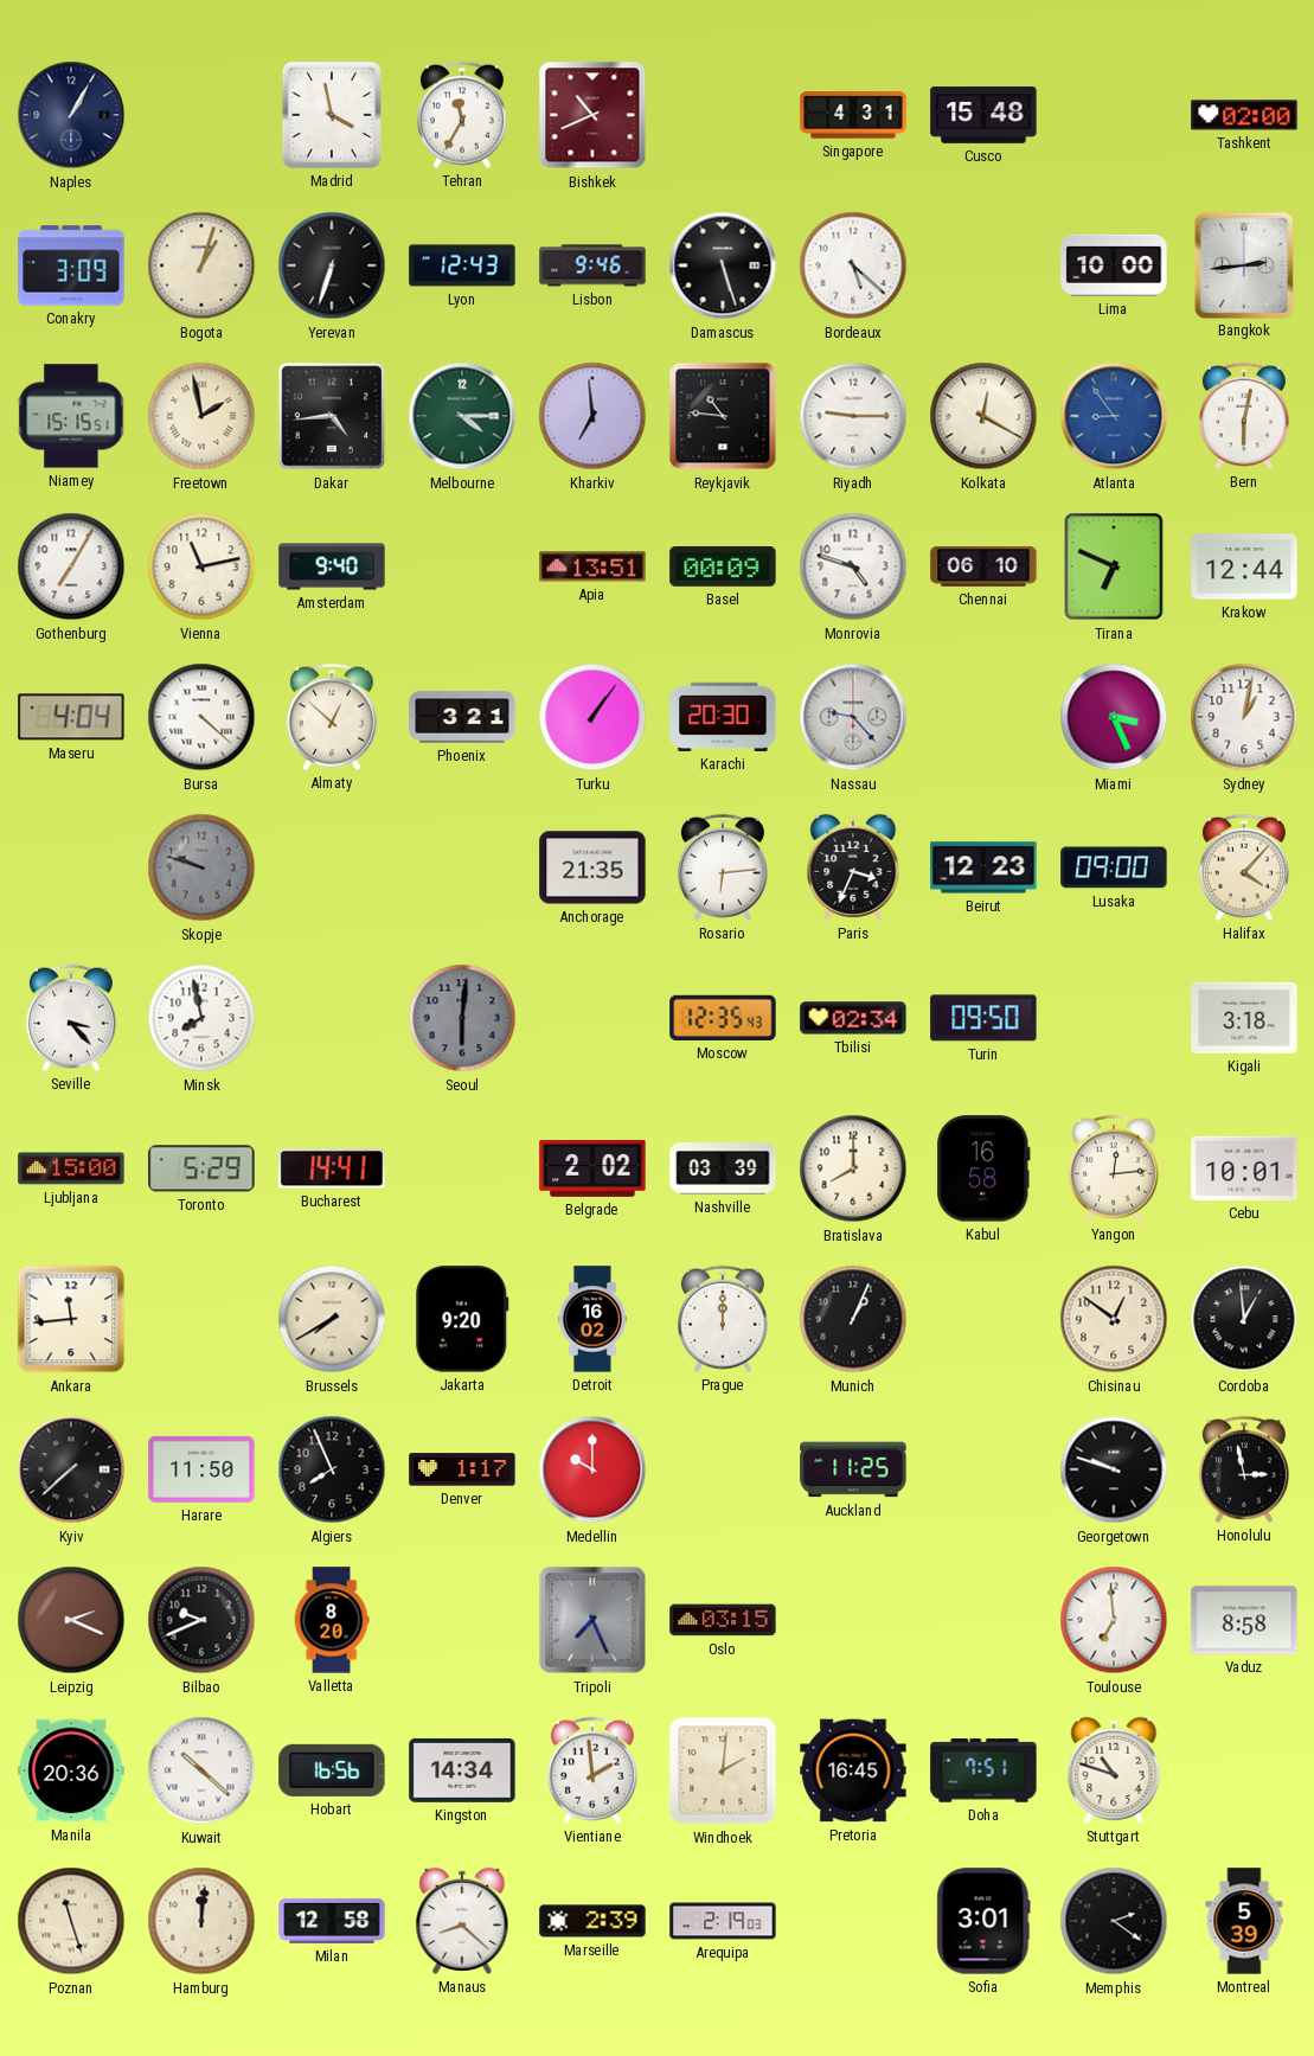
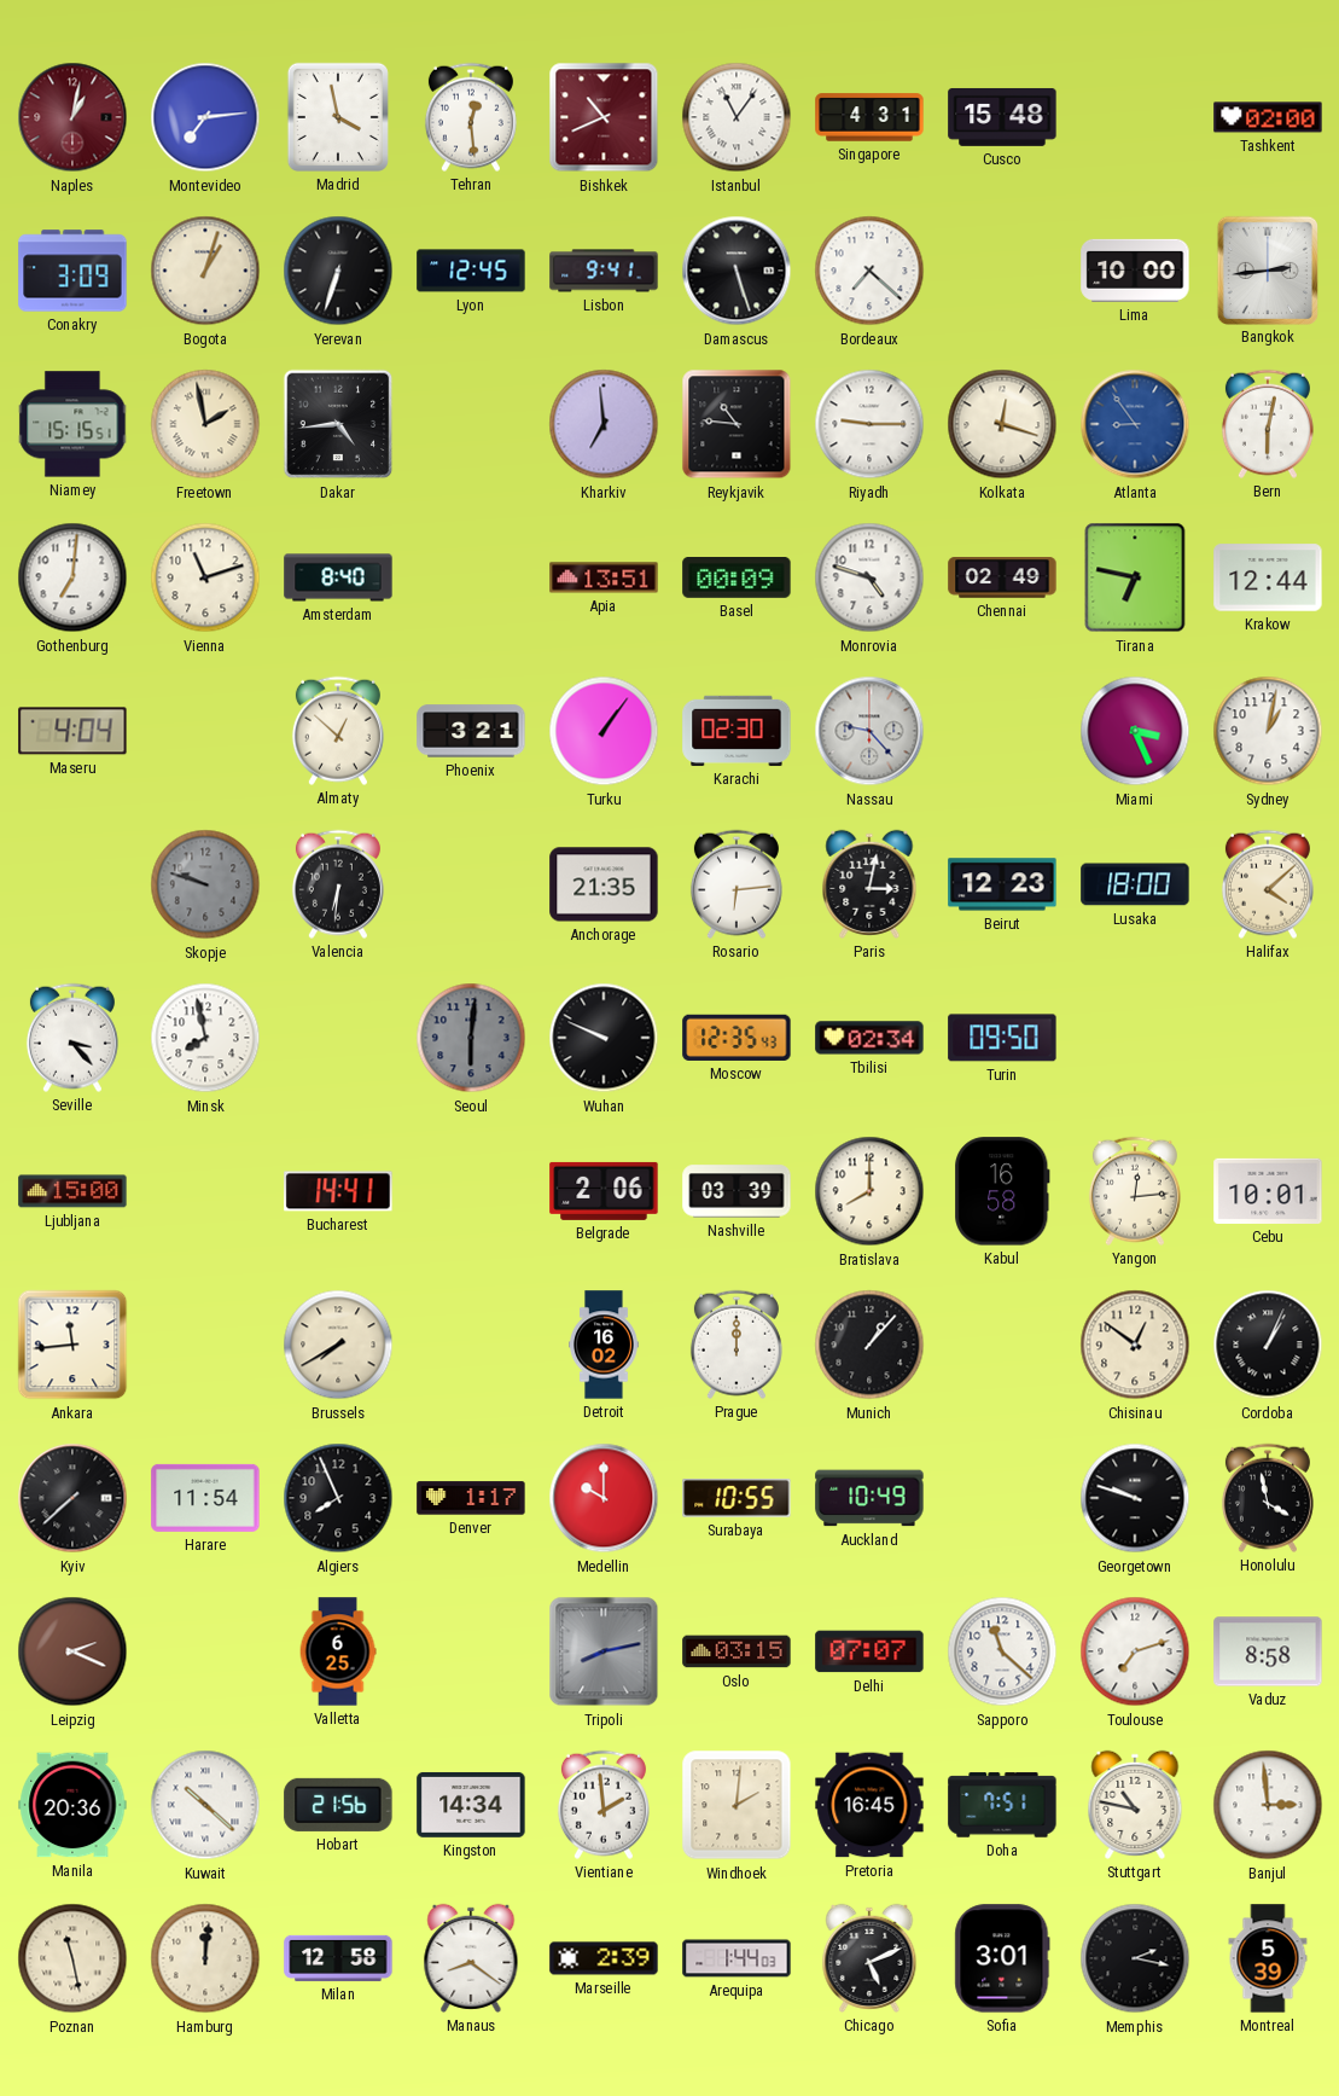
Naples: 1:05 -> 1:02 (72, 117)
Naples dial: navy -> burgundy (72, 117)
Montevideo: none -> 7:14 (205, 117)
Tehran: 11:35 -> 12:29 (471, 117)
Istanbul: none -> 11:06 (737, 117)
Lyon: 12:43 -> 12:45 (471, 271)
Lisbon: 9:46 -> 9:41 (604, 271)
Bordeaux: 5:22 -> 7:22 (869, 271)
Melbourne: 4:15 -> none (462, 416)
Kolkata: 12:20 -> 12:18 (1002, 424)
Gothenburg: 7:05 -> 7:01 (72, 577)
Vienna: 11:13 -> 11:12 (205, 577)
Amsterdam: 9:40 -> 8:40 (338, 577)
Chennai: 06:10 -> 02:49 (1002, 577)
Tirana: 6:49 -> 6:47 (1135, 577)
Bursa: 4:22 -> none (201, 717)
Karachi: 20:30 -> 02:30 (737, 731)
Valencia: none -> 6:31 (338, 884)
Paris: 3:34 -> 3:02 (869, 884)
Lusaka: 09:00 -> 18:00 (1135, 884)
Halifax: 4:07 -> 4:08 (1268, 884)
Wuhan: none -> 9:49 (604, 1038)
Kigali: 3:18 -> none (1244, 1018)
Toronto: 5:29 -> none (201, 1168)
Belgrade: 2:02 -> 2:06 (604, 1191)
Jakarta: 9:20 -> none (462, 1319)
Munich: 1:04 -> 1:07 (869, 1345)
Cordoba: 12:59 -> 1:04 (1268, 1345)
Harare: 11:50 -> 11:54 (205, 1498)
Surabaya: none -> 10:55 (737, 1499)
Auckland: 11:25 -> 10:49 (869, 1498)
Honolulu: 2:58 -> 3:58 (1268, 1498)
Bilbao: 9:41 -> none (201, 1620)
Valletta: 8:20 -> 6:25 (338, 1651)
Tripoli: 7:26 -> 8:13 (604, 1651)
Delhi: none -> 07:07 (869, 1651)
Sapporo: none -> 11:22 (1002, 1651)
Toulouse: 6:59 -> 7:12 (1135, 1651)
Hobart: 16:56 -> 21:56 (338, 1805)
Stuttgart: 10:48 -> 10:47 (1135, 1805)
Banjul: none -> 2:59 (1268, 1805)
Poznan: 11:27 -> 11:28 (72, 1958)
Manaus: 8:22 -> 8:21 (471, 1958)
Arequipa: 2:19 -> 1:44 (737, 1958)
Chicago: none -> 5:11 (869, 1958)
Memphis: 2:21 -> 2:17 (1135, 1958)
